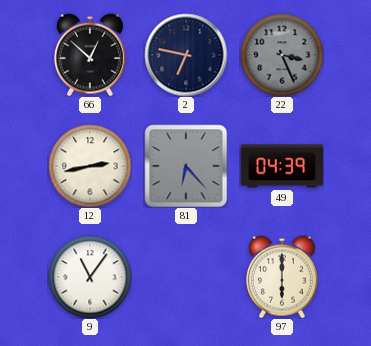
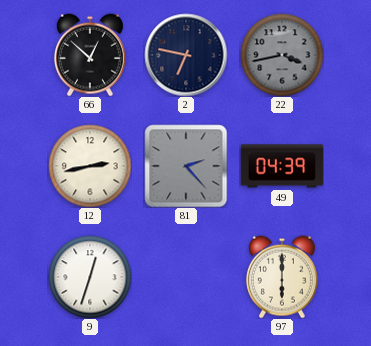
22: 3:26 -> 3:43 (282, 55)
81: 6:23 -> 2:23 (186, 166)
9: 11:06 -> 12:33 (90, 277)
